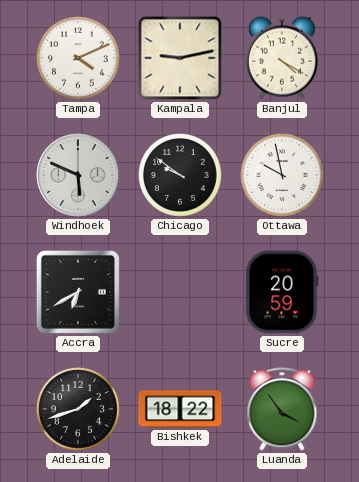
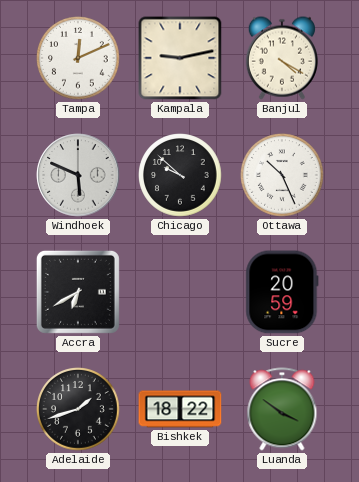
Tampa: 4:11 -> 12:11 (79, 59)
Chicago: 9:51 -> 9:52 (181, 176)
Ottawa: 9:58 -> 10:26 (283, 176)
Luanda: 3:54 -> 3:51 (282, 409)
